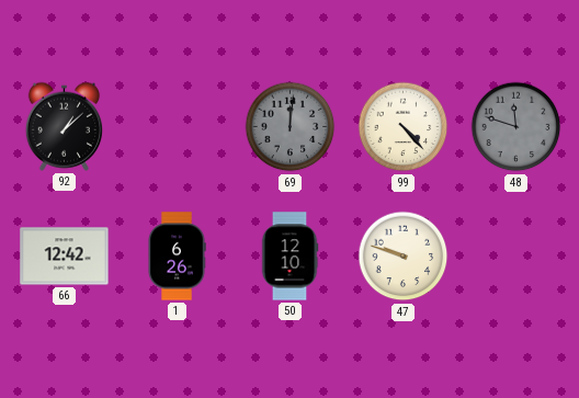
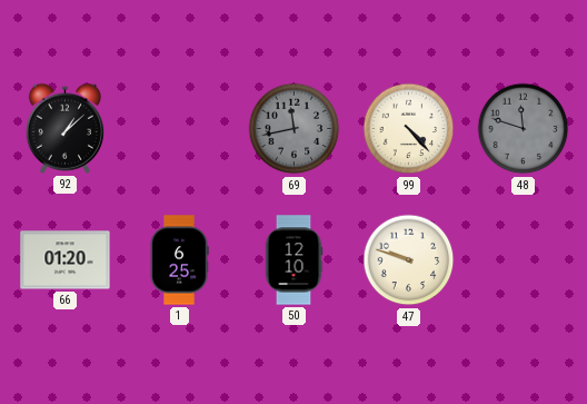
69: 12:01 -> 11:43 (295, 129)
66: 12:42 -> 01:20 (66, 260)
1: 6:26 -> 6:25 (179, 260)
